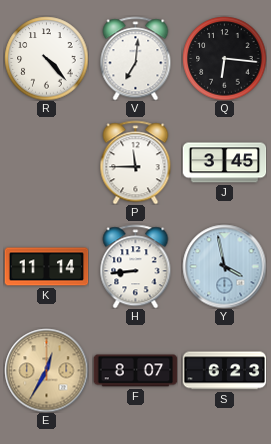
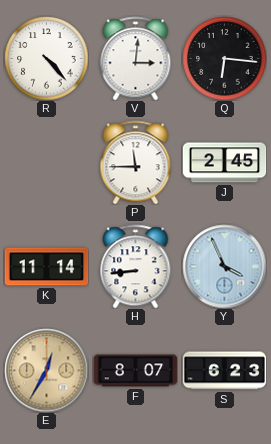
V: 7:01 -> 3:01 (136, 58)
J: 3:45 -> 2:45 (224, 163)
Y: 3:58 -> 3:56 (224, 266)
